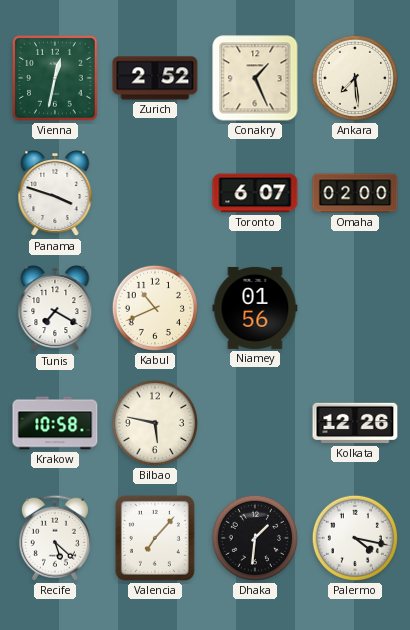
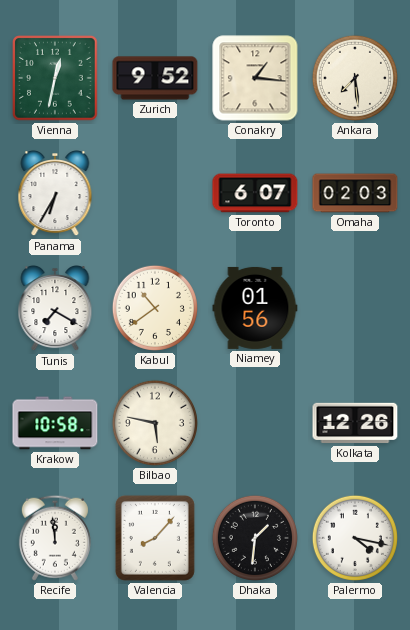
Zurich: 2:52 -> 9:52 (155, 78)
Conakry: 1:26 -> 1:16 (255, 78)
Panama: 3:48 -> 6:35 (55, 194)
Omaha: 02:00 -> 02:03 (355, 193)
Kabul: 10:41 -> 10:39 (155, 308)
Recife: 5:22 -> 11:59 (55, 538)
Valencia: 7:07 -> 8:07 (155, 538)
